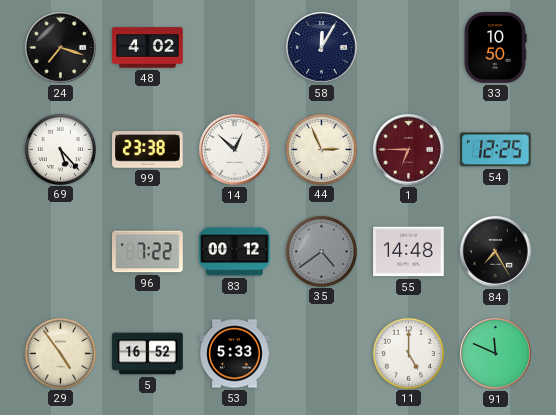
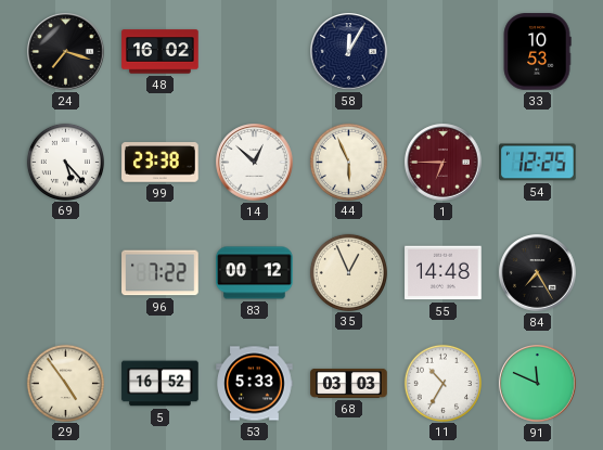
48: 4:02 -> 16:02 (161, 52)
33: 10:50 -> 10:53 (537, 52)
44: 2:56 -> 5:56 (348, 162)
35: 4:39 -> 12:56 (348, 272)
35 dial: grey -> cream (348, 272)
68: none -> 03:03 (349, 383)
11: 5:00 -> 10:35 (442, 383)
